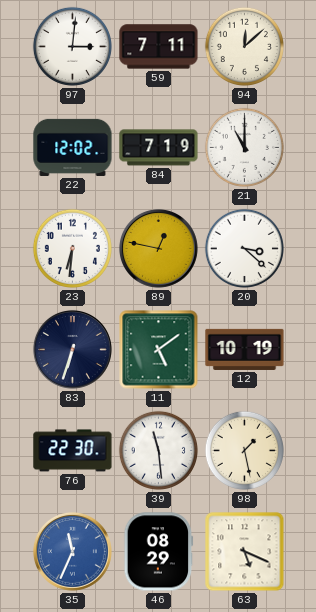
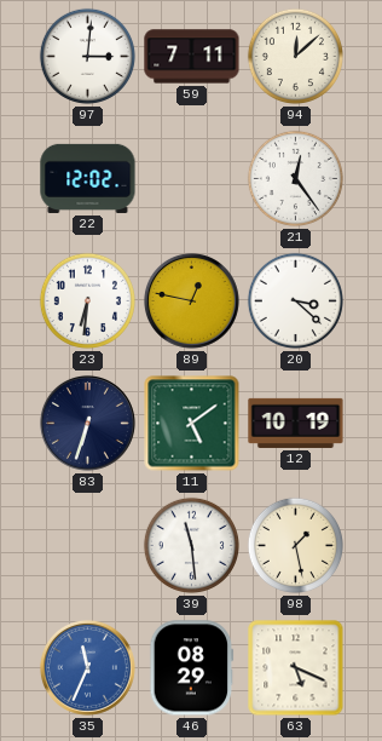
84: 7:19 -> none (159, 148)
21: 11:00 -> 12:24 (295, 178)
76: 22:30 -> none (73, 451)
